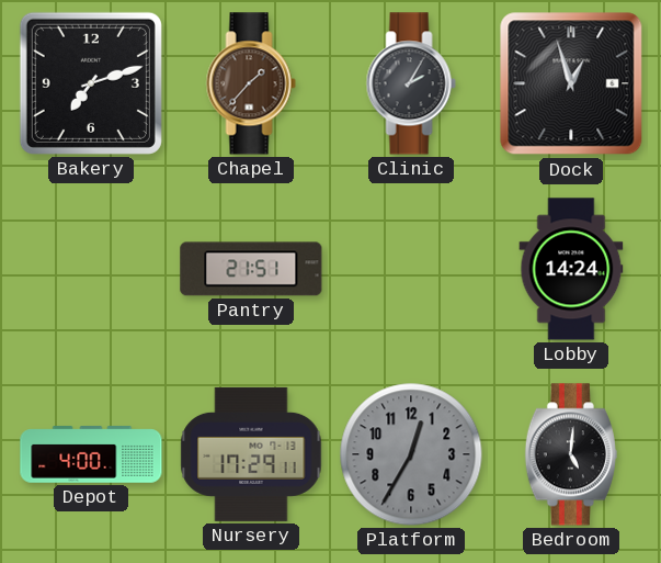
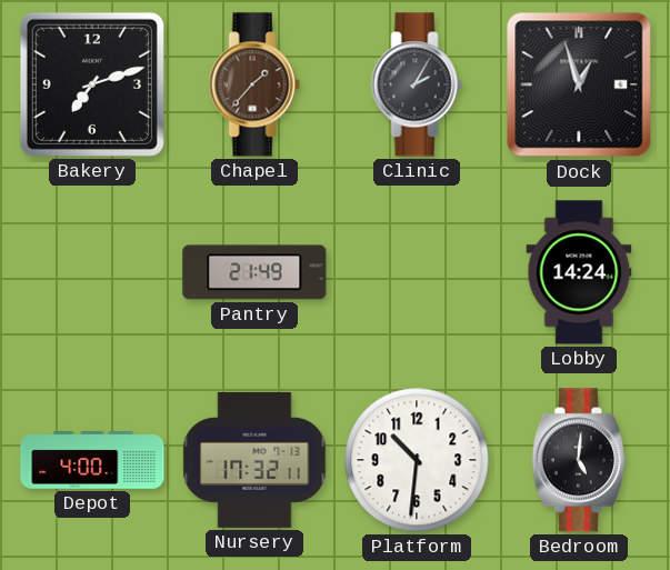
Pantry: 21:51 -> 21:49 (254, 272)
Nursery: 17:29 -> 17:32 (254, 460)
Platform: 12:35 -> 10:31 (417, 460)
Platform dial: grey -> white (417, 460)
